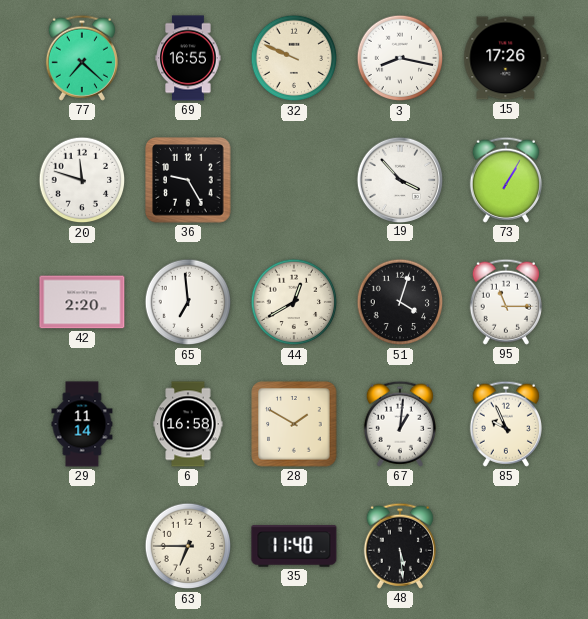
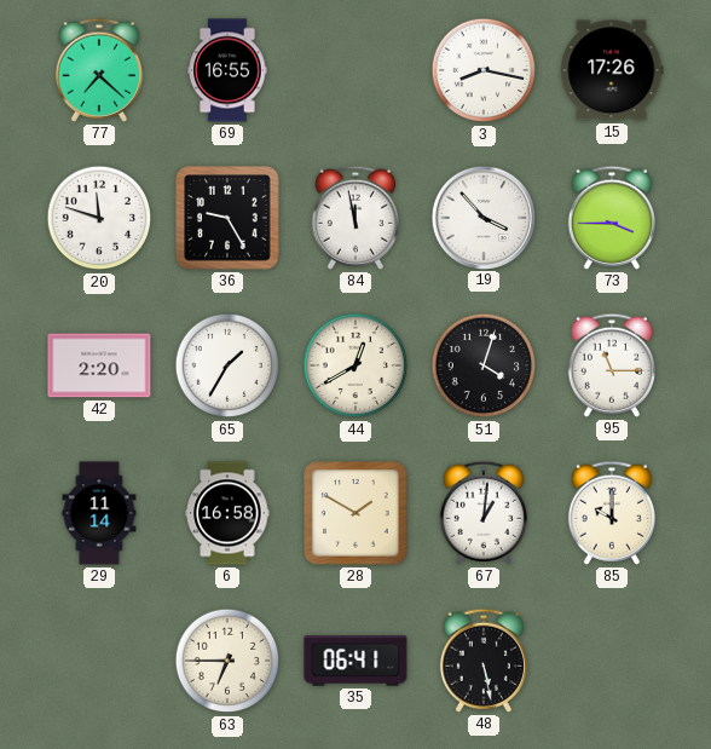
32: 9:49 -> none (294, 58)
84: none -> 11:58 (355, 218)
73: 1:05 -> 3:45 (612, 218)
65: 6:59 -> 1:35 (227, 365)
85: 9:56 -> 10:00 (612, 513)
35: 11:40 -> 06:41 (355, 661)
48: 5:29 -> 5:28 (484, 661)
